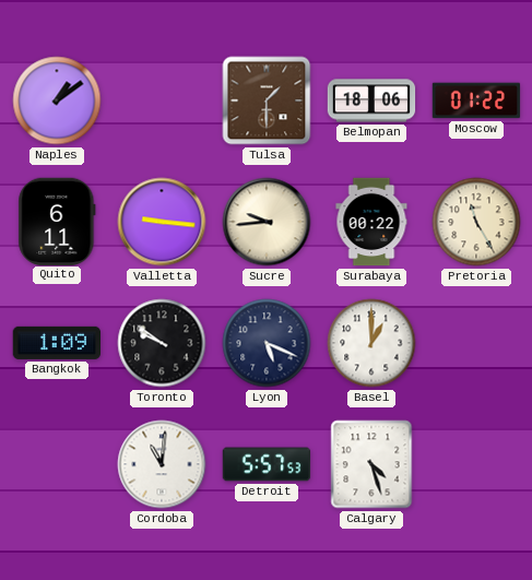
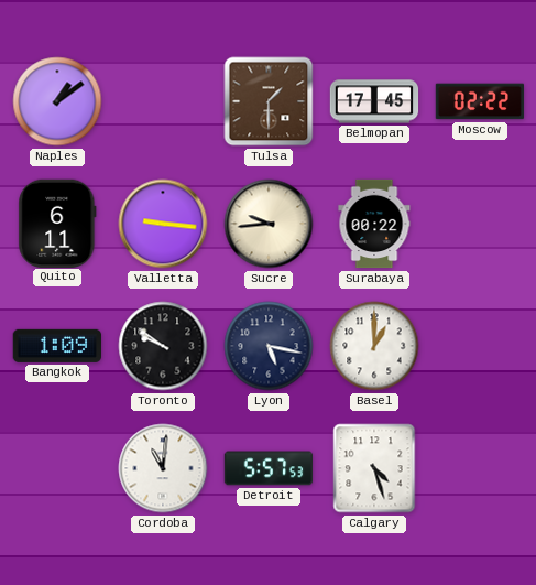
Belmopan: 18:06 -> 17:45 (374, 101)
Moscow: 01:22 -> 02:22 (480, 101)
Pretoria: 11:25 -> none (476, 222)
Lyon: 5:19 -> 5:17 (269, 346)
